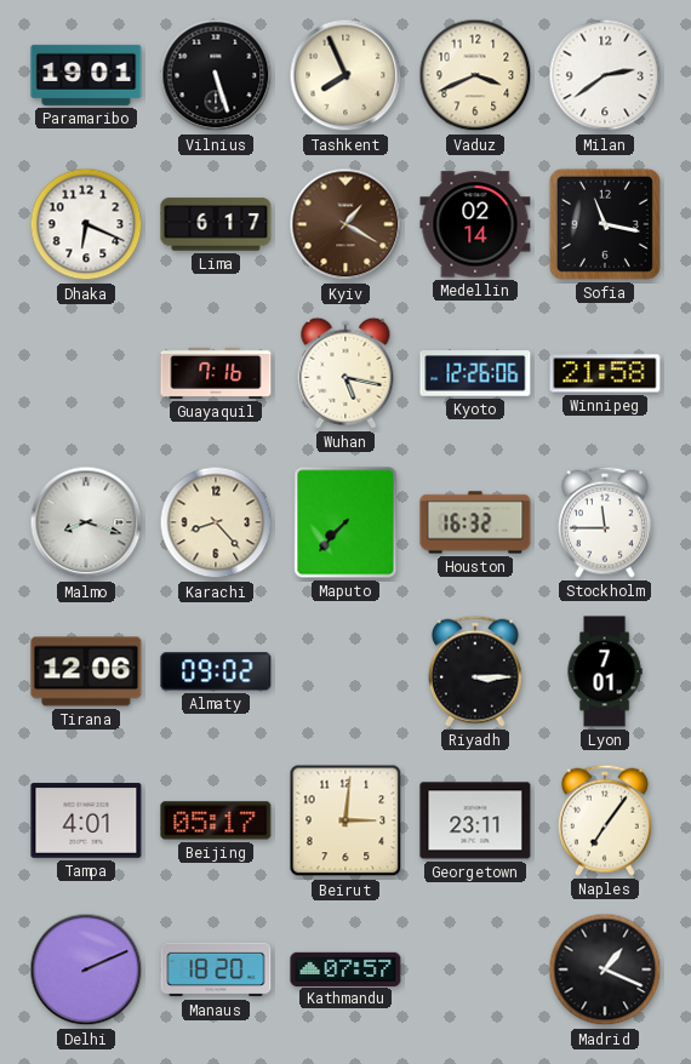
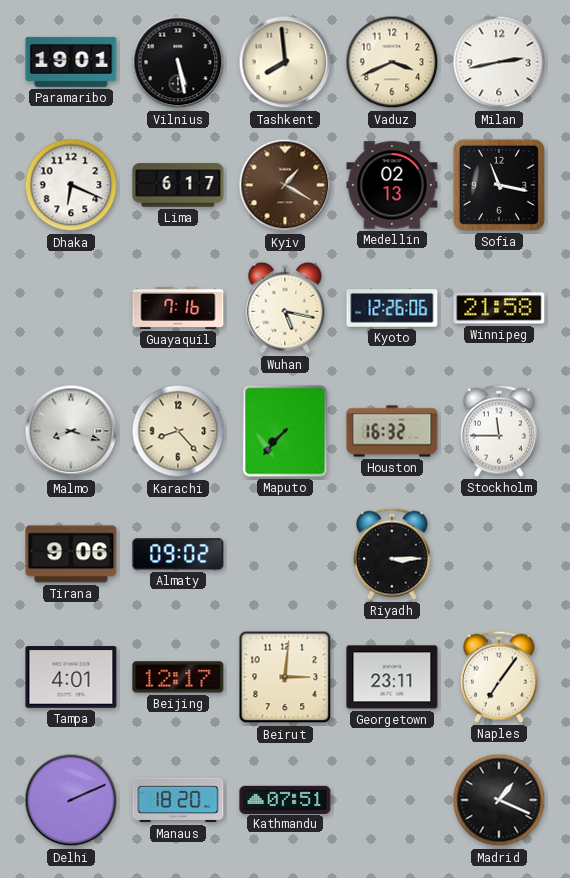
Vilnius: 5:27 -> 5:28 (178, 62)
Tashkent: 7:56 -> 7:59 (285, 62)
Milan: 2:39 -> 2:43 (499, 62)
Medellin: 02:14 -> 02:13 (392, 185)
Tirana: 12:06 -> 9:06 (71, 554)
Lyon: 7:01 -> none (605, 671)
Beijing: 05:17 -> 12:17 (178, 677)
Kathmandu: 07:57 -> 07:51 (285, 799)
